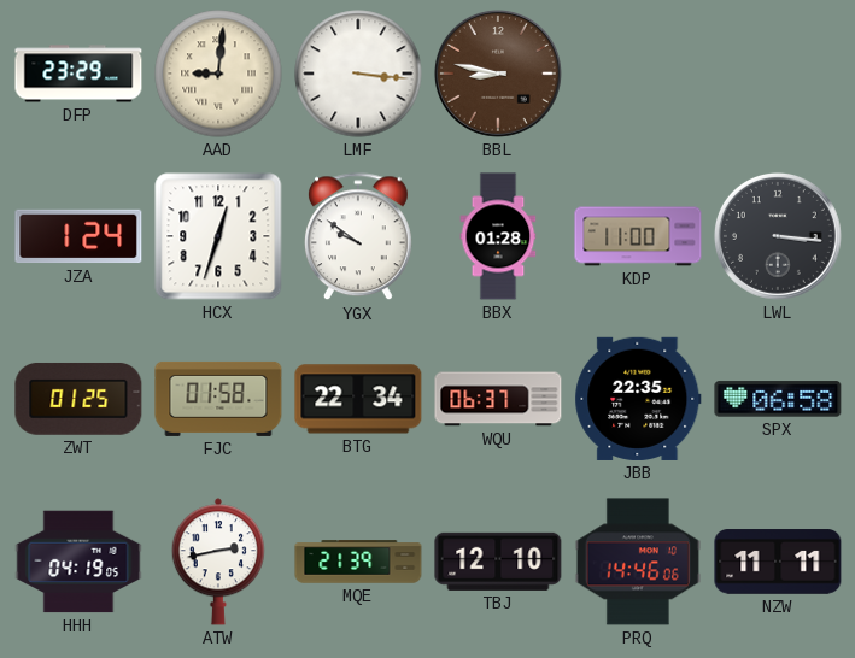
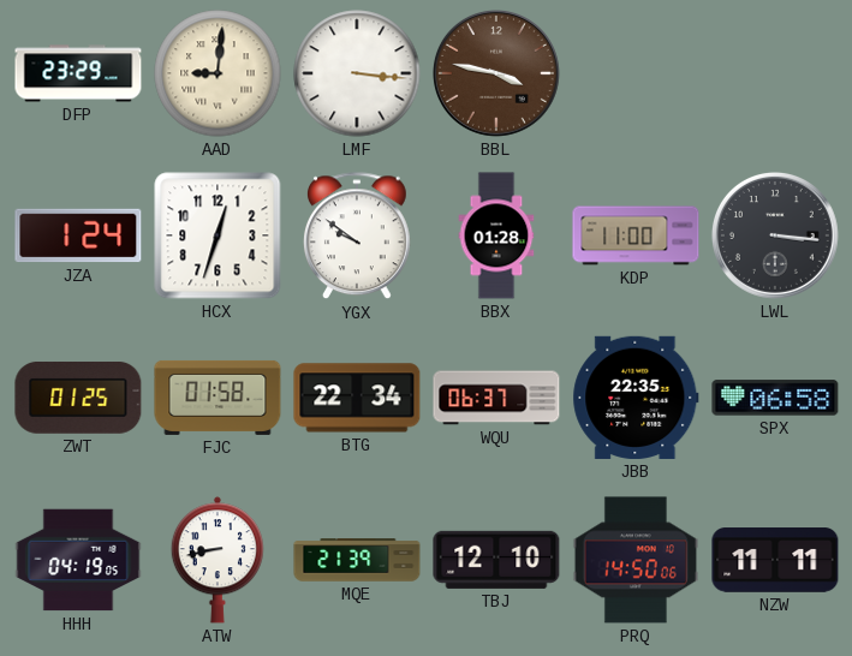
BBL: 8:47 -> 3:47 (496, 73)
ATW: 2:43 -> 8:43 (218, 560)
PRQ: 14:46 -> 14:50 (636, 560)
